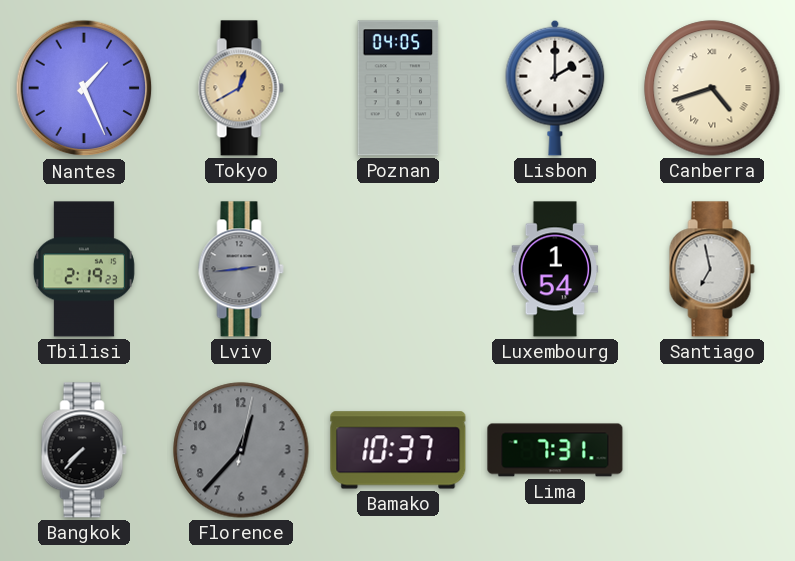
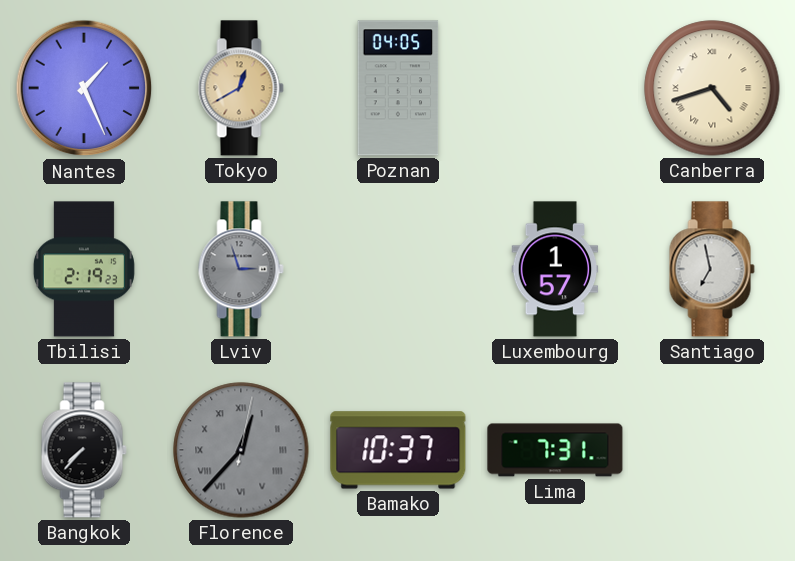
Lisbon: 2:00 -> none (555, 88)
Lviv: 2:44 -> 2:57 (241, 269)
Luxembourg: 1:54 -> 1:57 (555, 269)
Florence numerals: Arabic -> Roman (241, 450)
